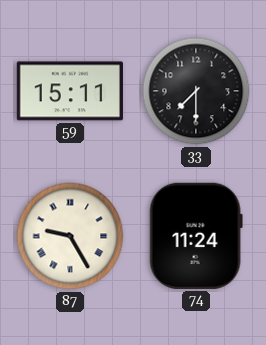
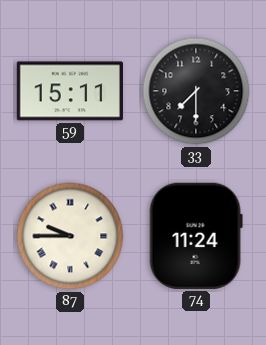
87: 9:25 -> 9:45 (70, 236)
